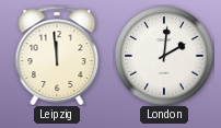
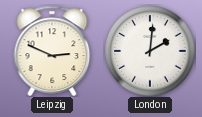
Leipzig: 11:59 -> 2:49 (52, 51)
